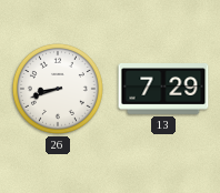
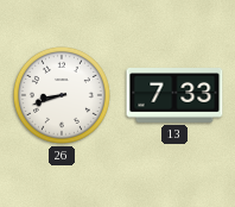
13: 7:29 -> 7:33 (174, 96)
